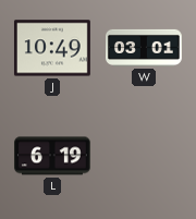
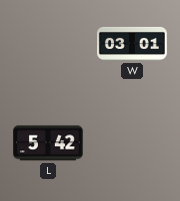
J: 10:49 -> none (52, 48)
L: 6:19 -> 5:42 (49, 143)
